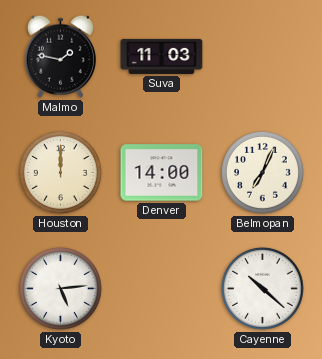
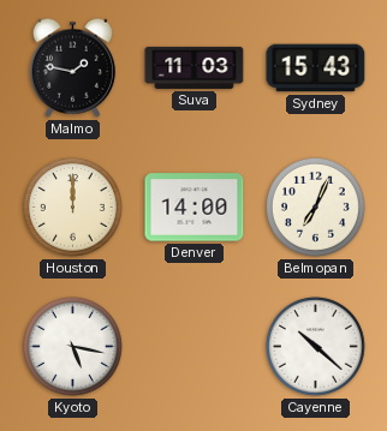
Sydney: none -> 15:43 (316, 68)
Kyoto: 5:14 -> 5:17 (72, 346)
